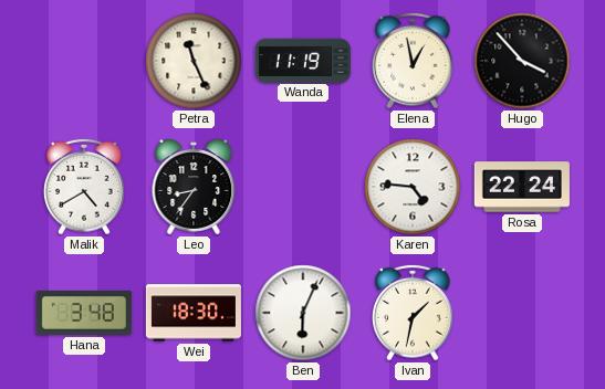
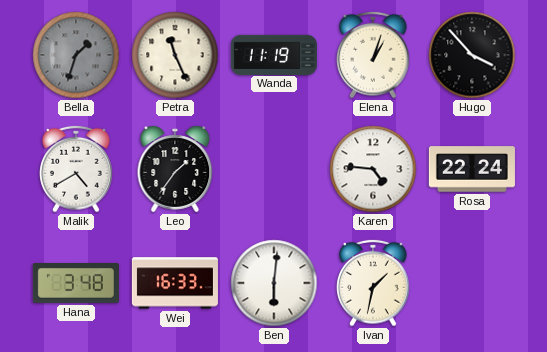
Bella: none -> 1:33 (76, 55)
Elena: 12:58 -> 1:03 (373, 55)
Leo: 8:36 -> 1:36 (175, 169)
Wei: 18:30 -> 16:33 (175, 283)
Ben: 6:04 -> 6:01 (274, 283)
